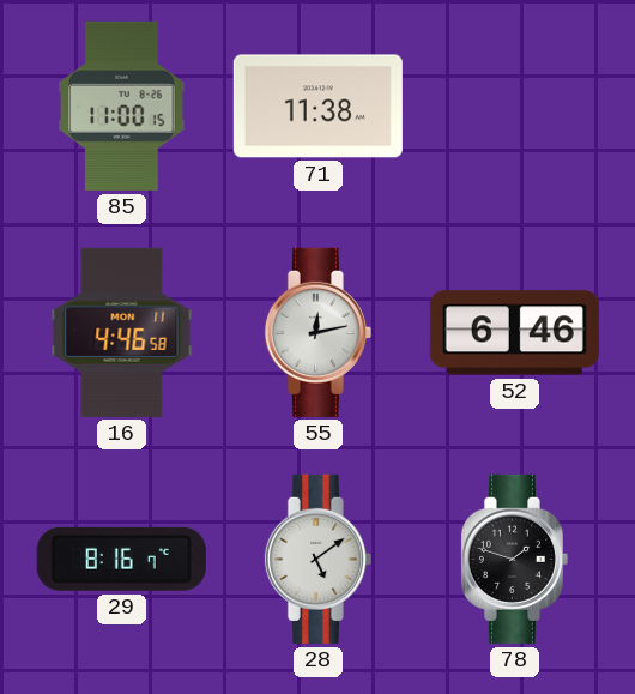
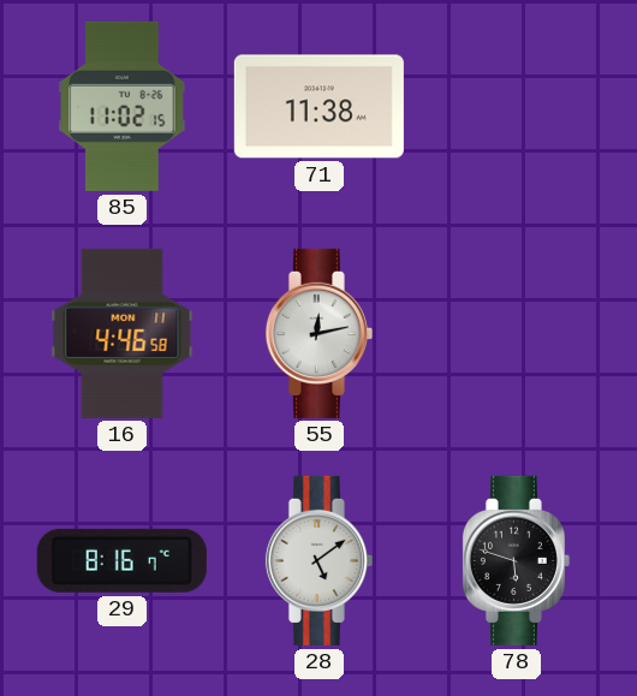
85: 11:00 -> 11:02 (123, 106)
52: 6:46 -> none (514, 333)
78: 1:48 -> 5:48 (516, 560)
